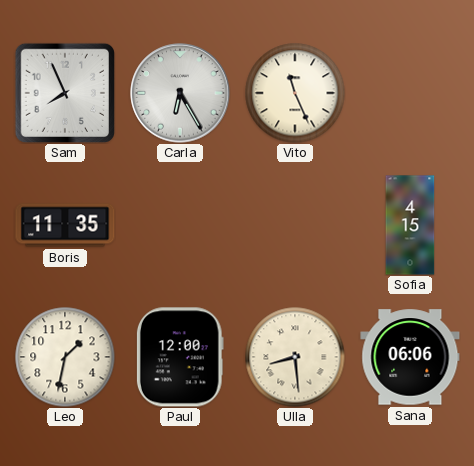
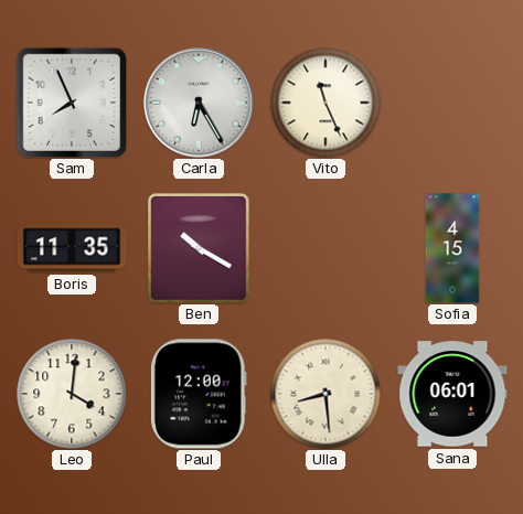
Ben: none -> 10:20 (200, 248)
Leo: 1:32 -> 4:01 (72, 394)
Sana: 06:06 -> 06:01 (452, 394)
